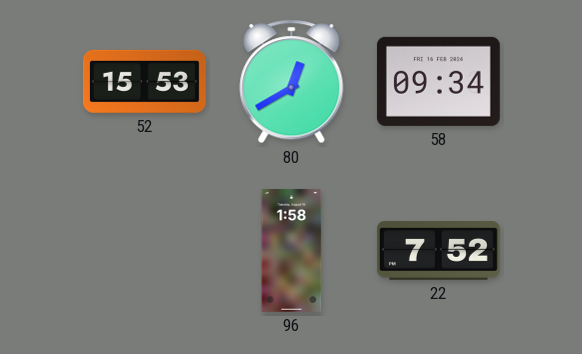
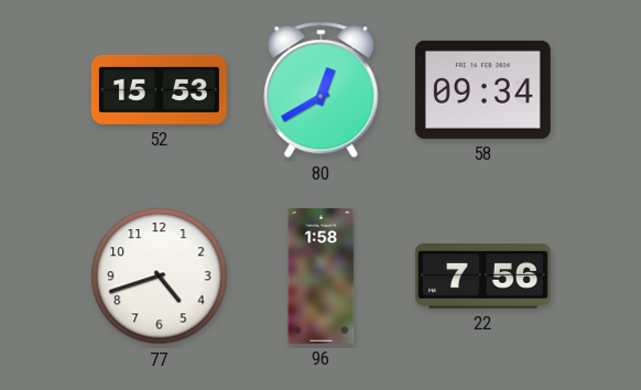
77: none -> 4:42 (160, 277)
22: 7:52 -> 7:56 (482, 277)
